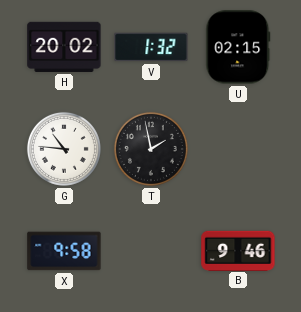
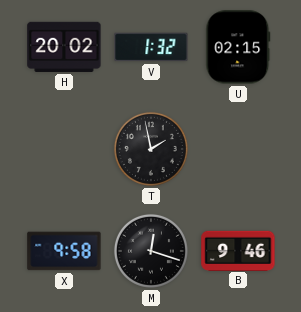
G: 10:46 -> none (64, 149)
M: none -> 12:18 (151, 251)
